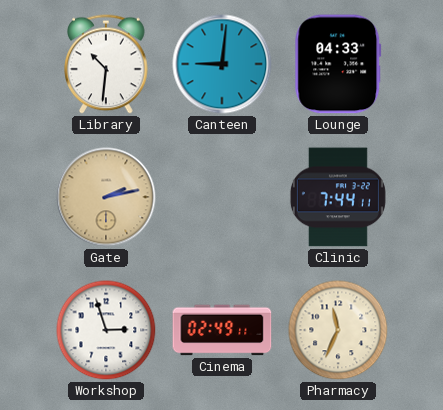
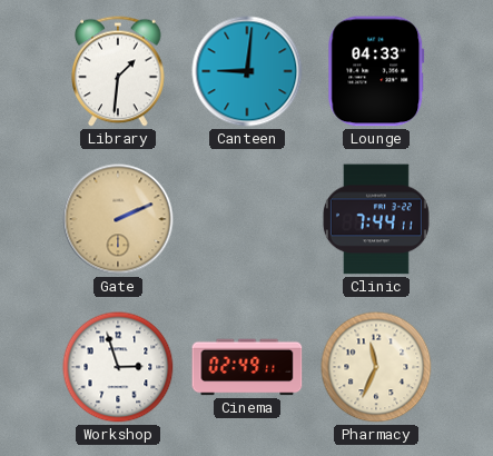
Library: 10:31 -> 1:31 (118, 71)
Gate: 2:13 -> 2:11 (118, 219)
